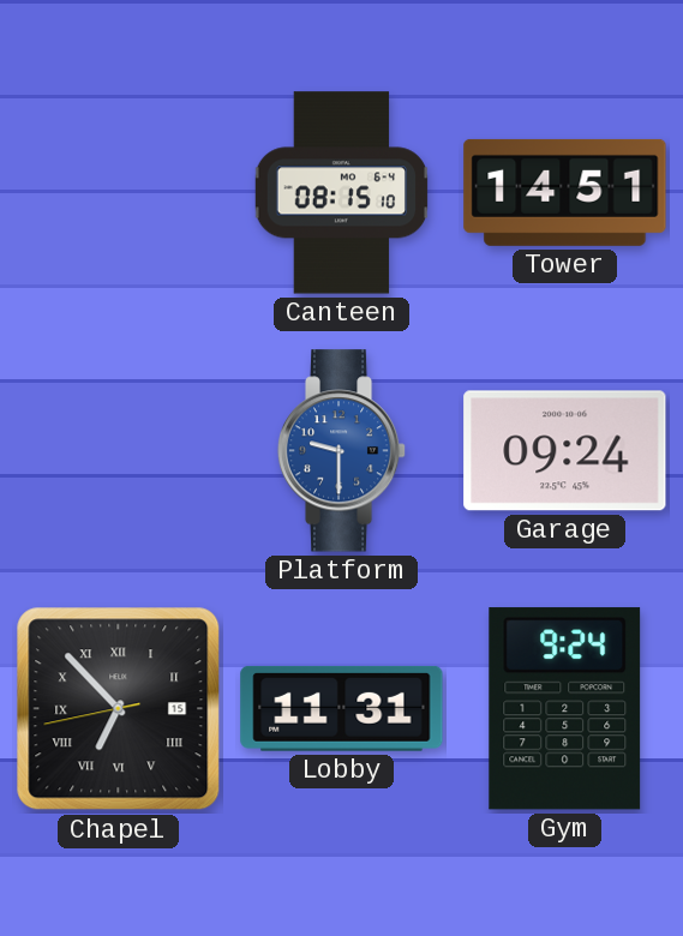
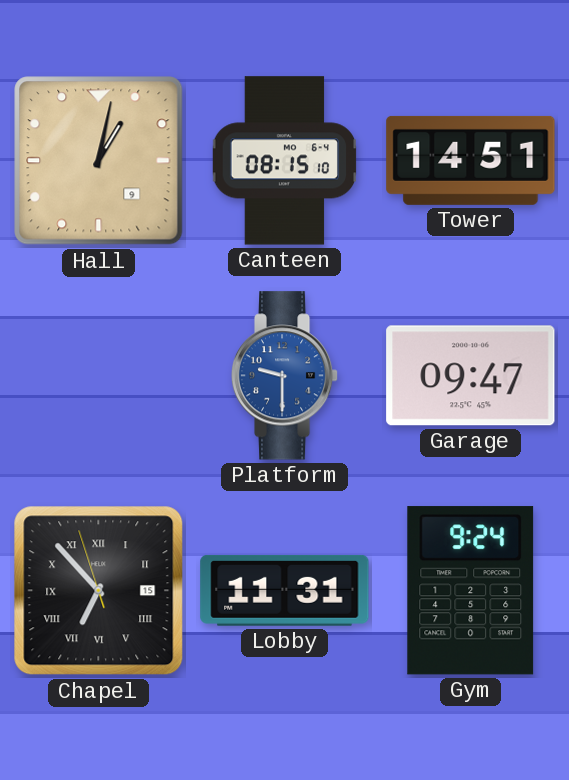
Hall: none -> 1:02 (99, 161)
Garage: 09:24 -> 09:47 (471, 376)
Chapel: 6:52:43 -> 6:52:57 (99, 591)
